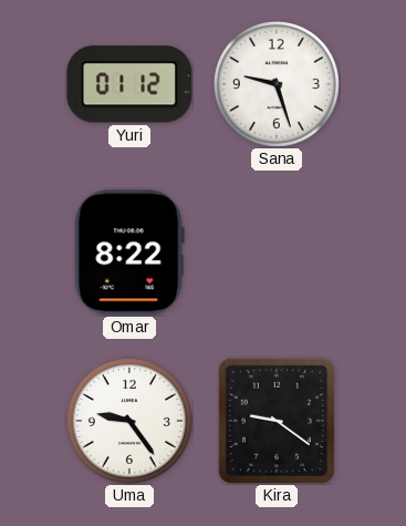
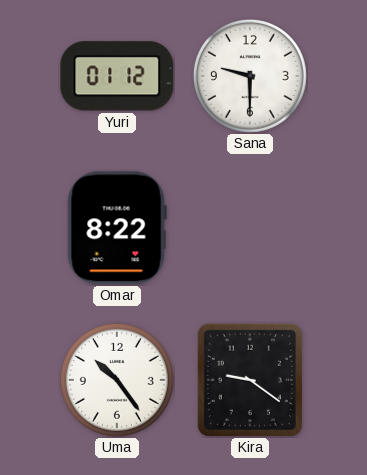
Sana: 9:27 -> 9:30 (250, 76)
Uma: 9:24 -> 10:24 (117, 380)
